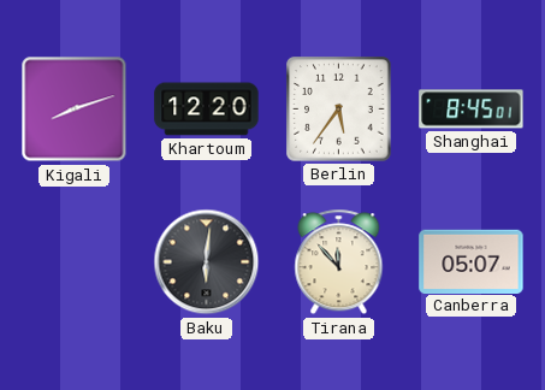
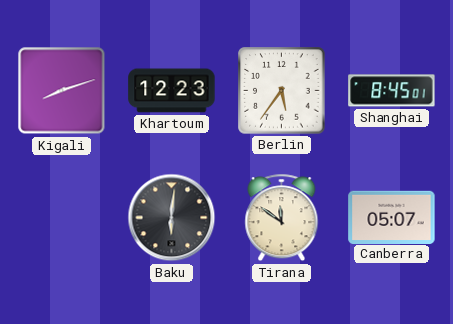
Khartoum: 12:20 -> 12:23 (172, 91)
Tirana: 11:53 -> 11:51 (282, 218)
